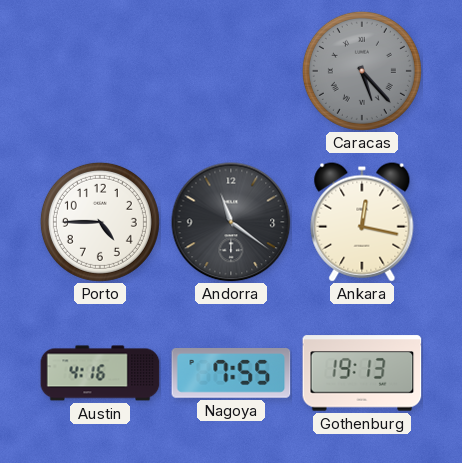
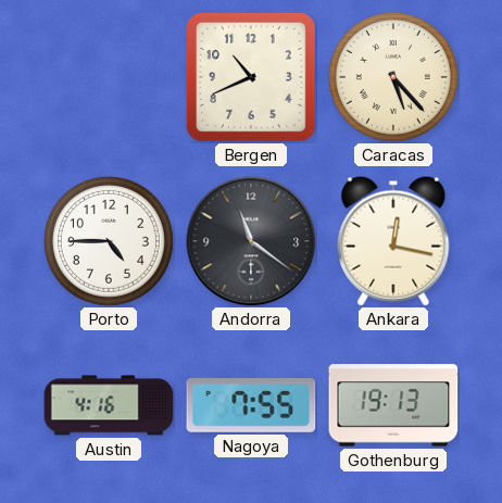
Bergen: none -> 10:41 (251, 77)
Caracas dial: grey -> cream (393, 77)
